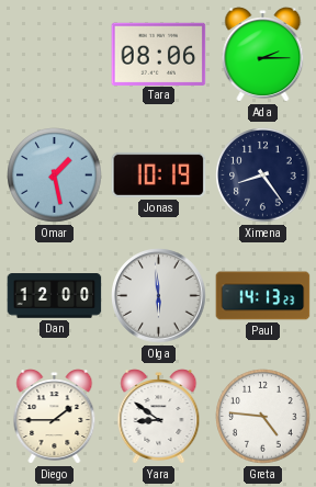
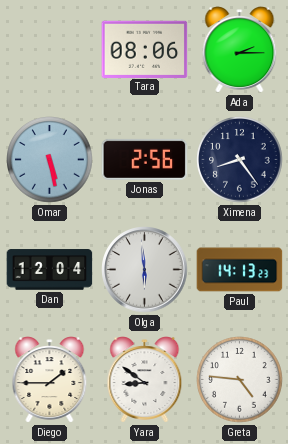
Omar: 1:28 -> 5:28 (50, 160)
Jonas: 10:19 -> 2:56 (145, 159)
Dan: 12:00 -> 12:04 (50, 270)
